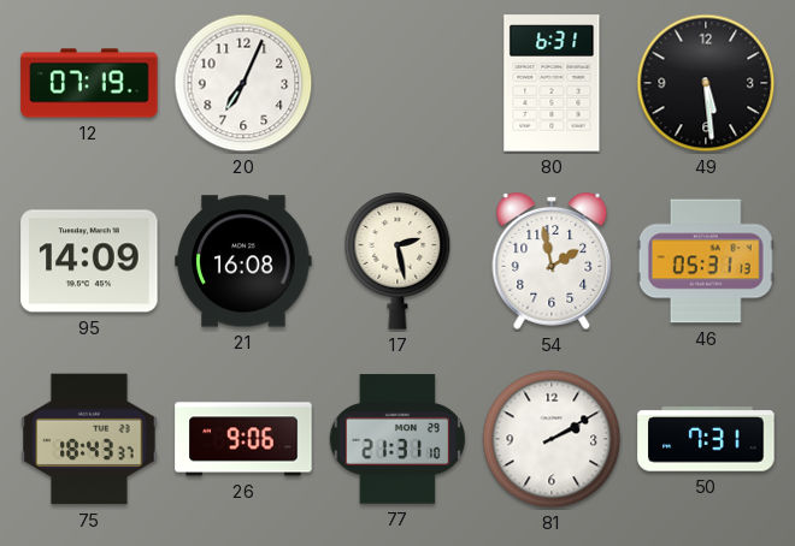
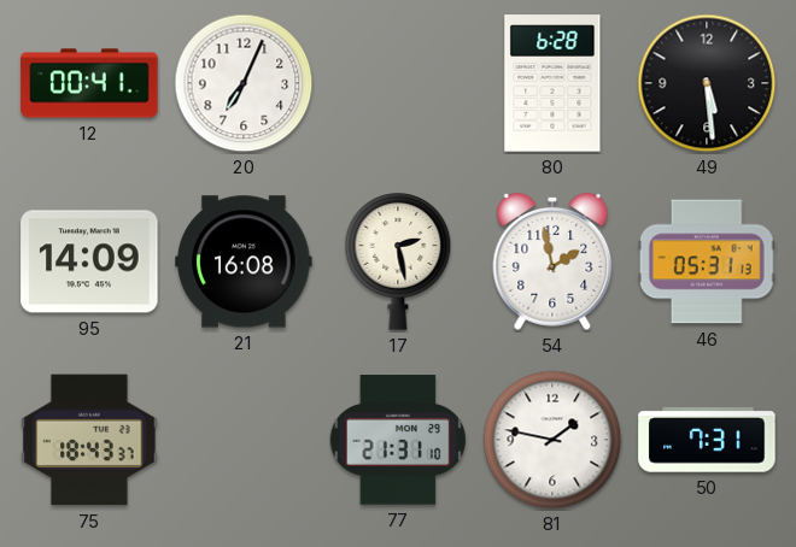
12: 07:19 -> 00:41 (89, 83)
80: 6:31 -> 6:28 (552, 83)
26: 9:06 -> none (243, 439)
81: 2:10 -> 1:47 (552, 440)
